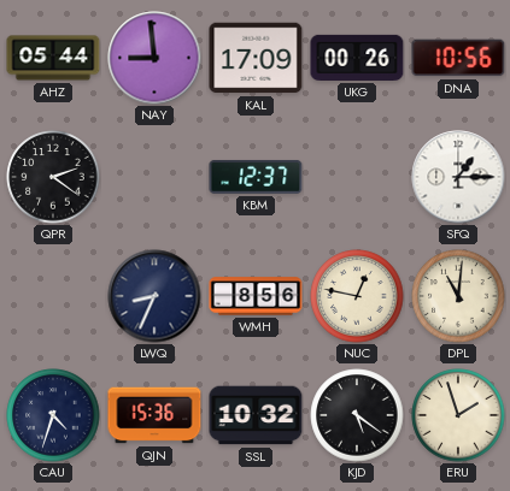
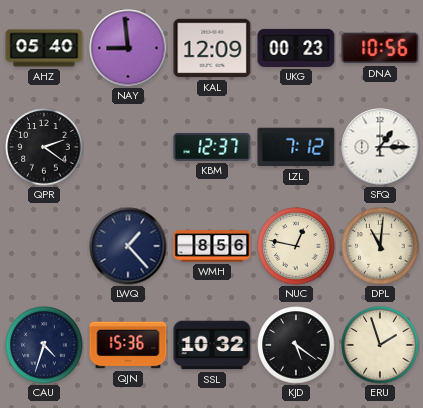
AHZ: 05:44 -> 05:40 (44, 48)
KAL: 17:09 -> 12:09 (212, 48)
UKG: 00:26 -> 00:23 (296, 48)
LZL: none -> 7:12 (296, 147)
LWQ: 8:34 -> 1:23 (128, 246)
